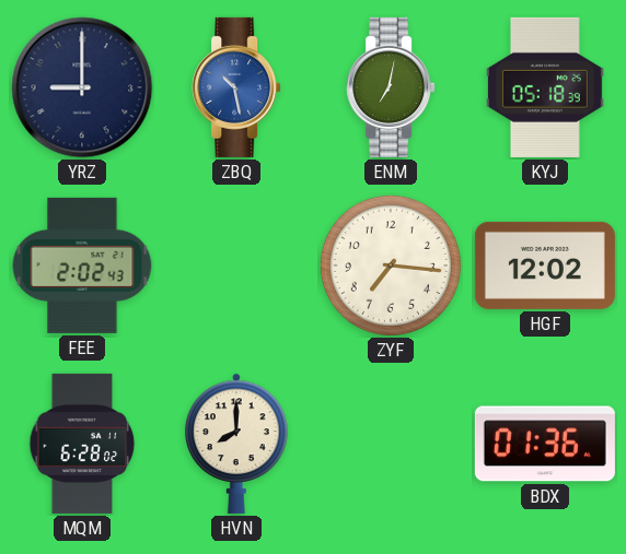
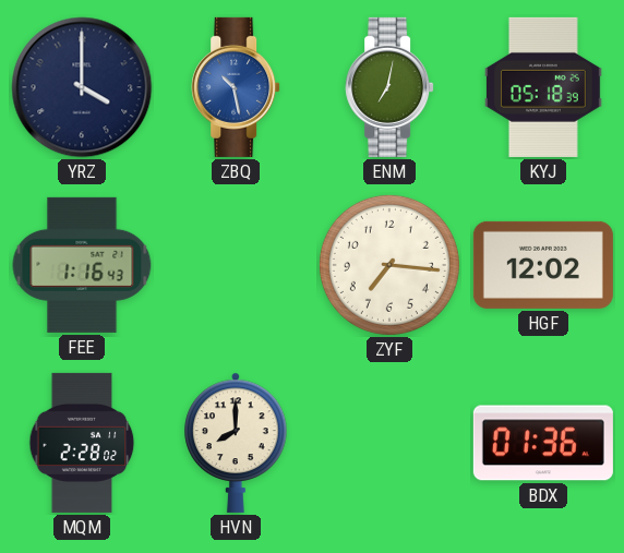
YRZ: 9:00 -> 4:00 (82, 87)
FEE: 2:02 -> 1:16 (82, 265)
MQM: 6:28 -> 2:28 (82, 443)
